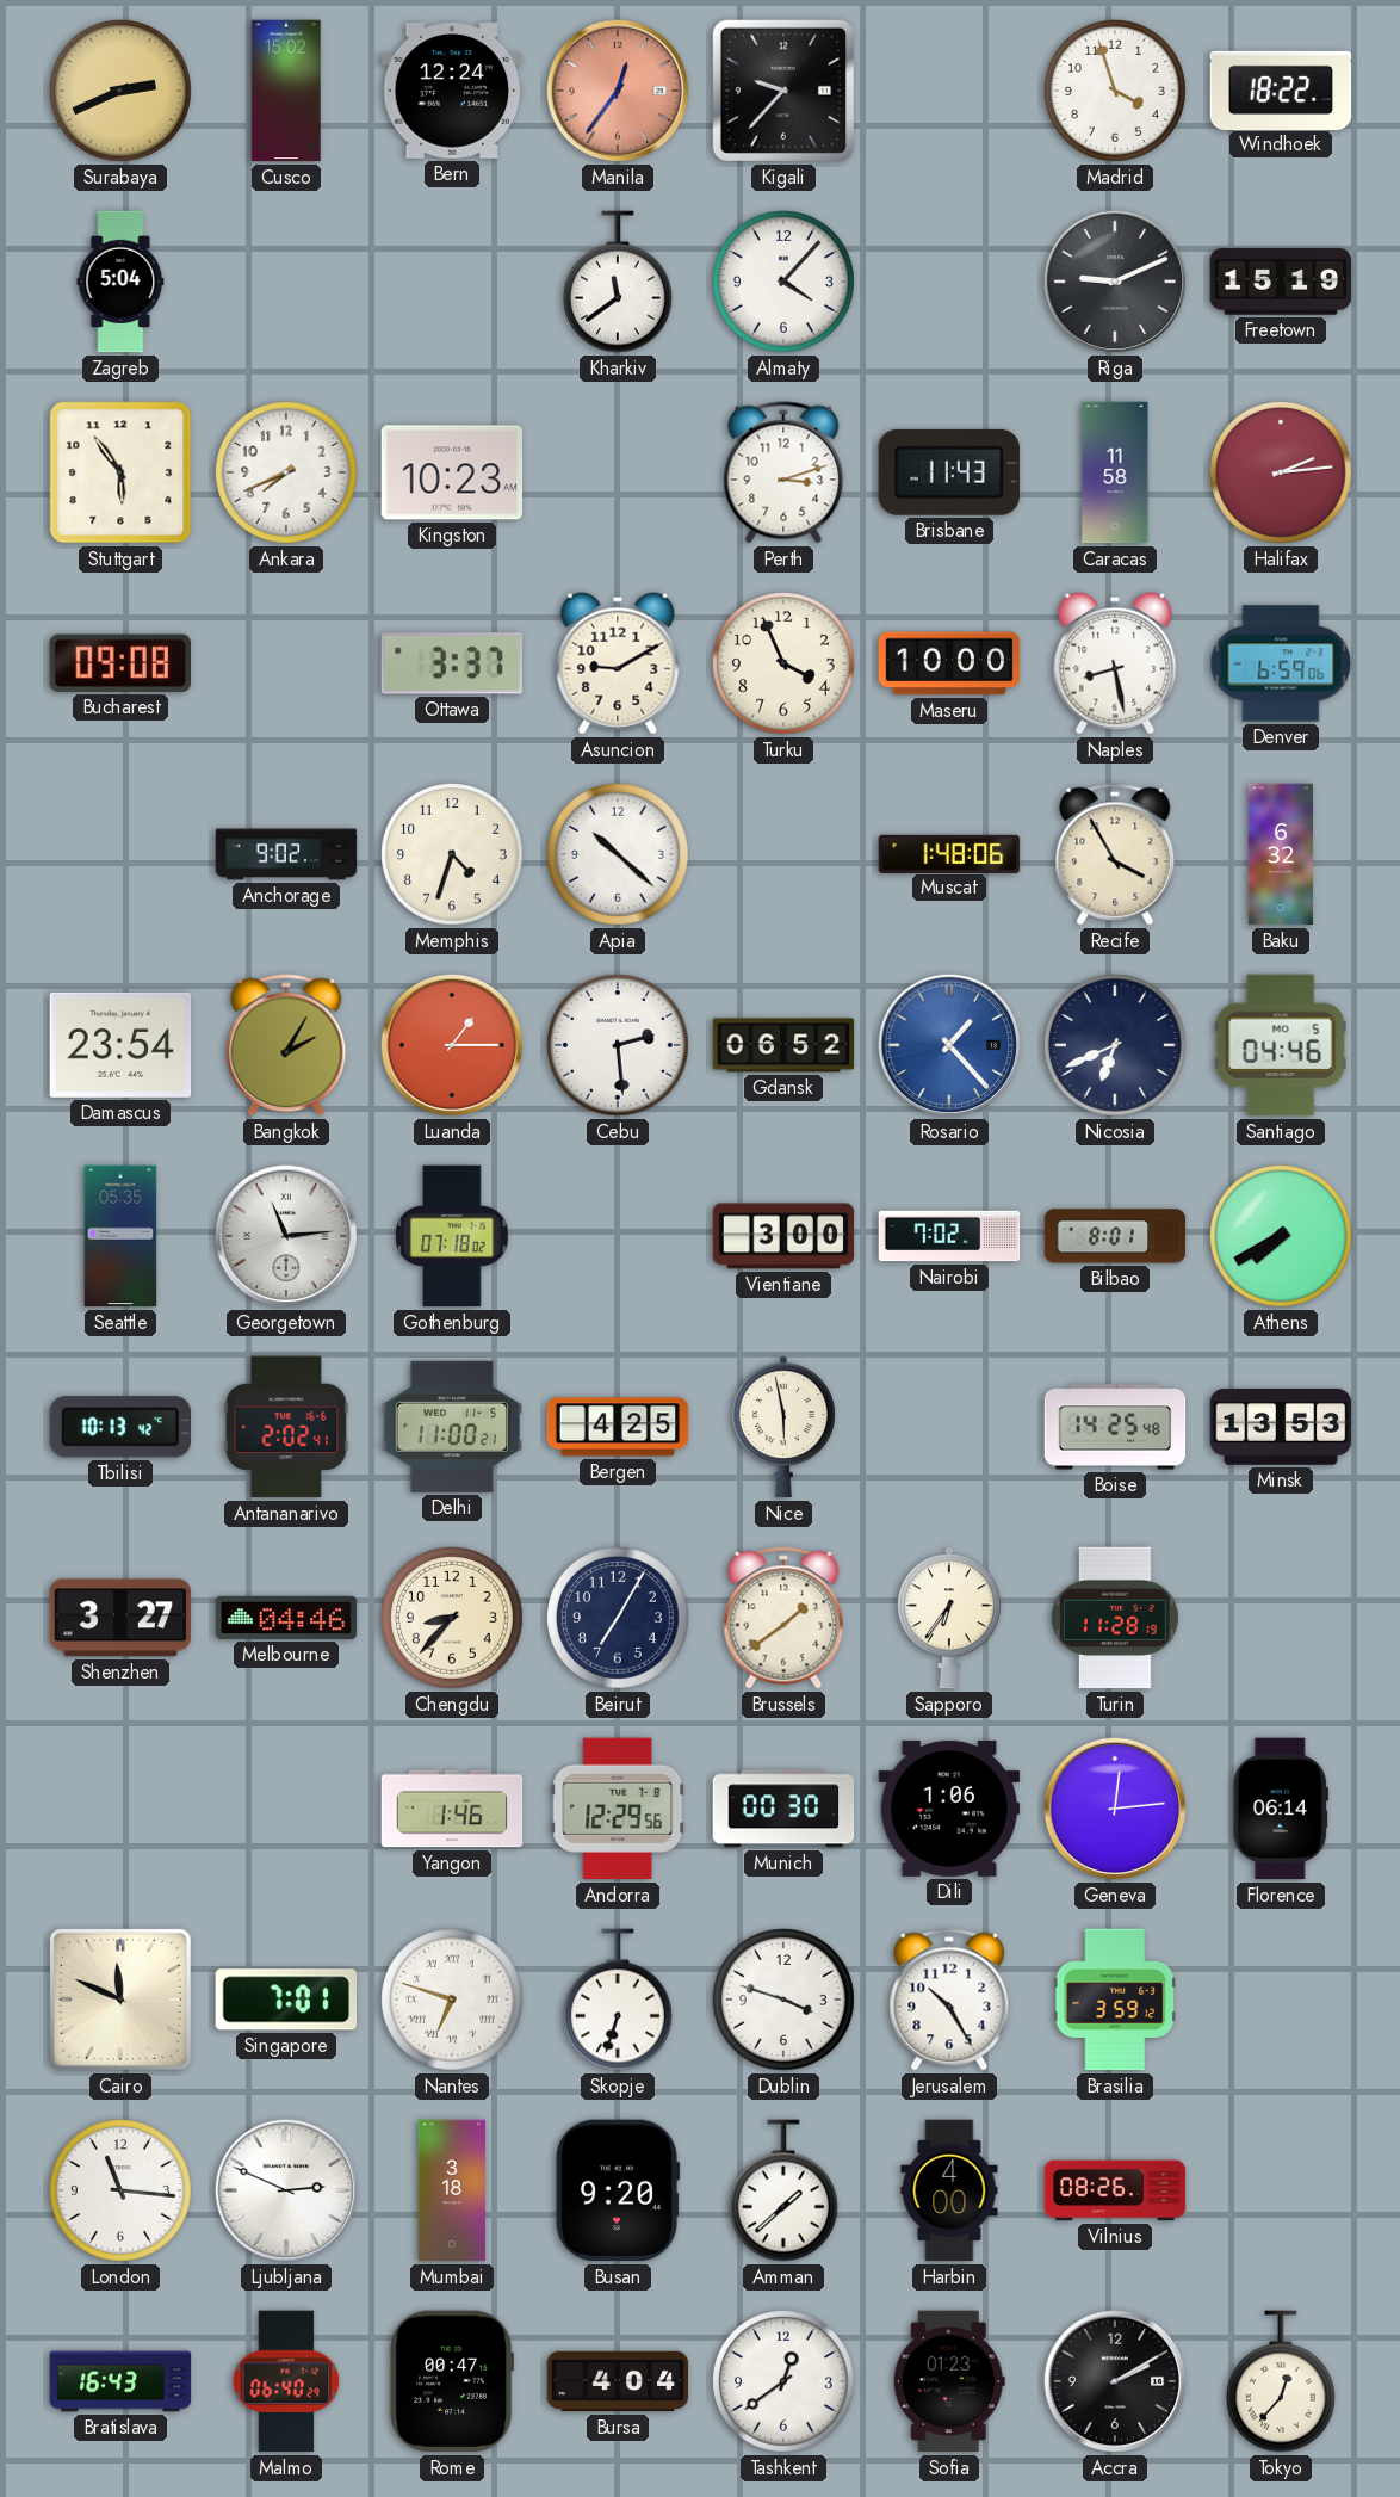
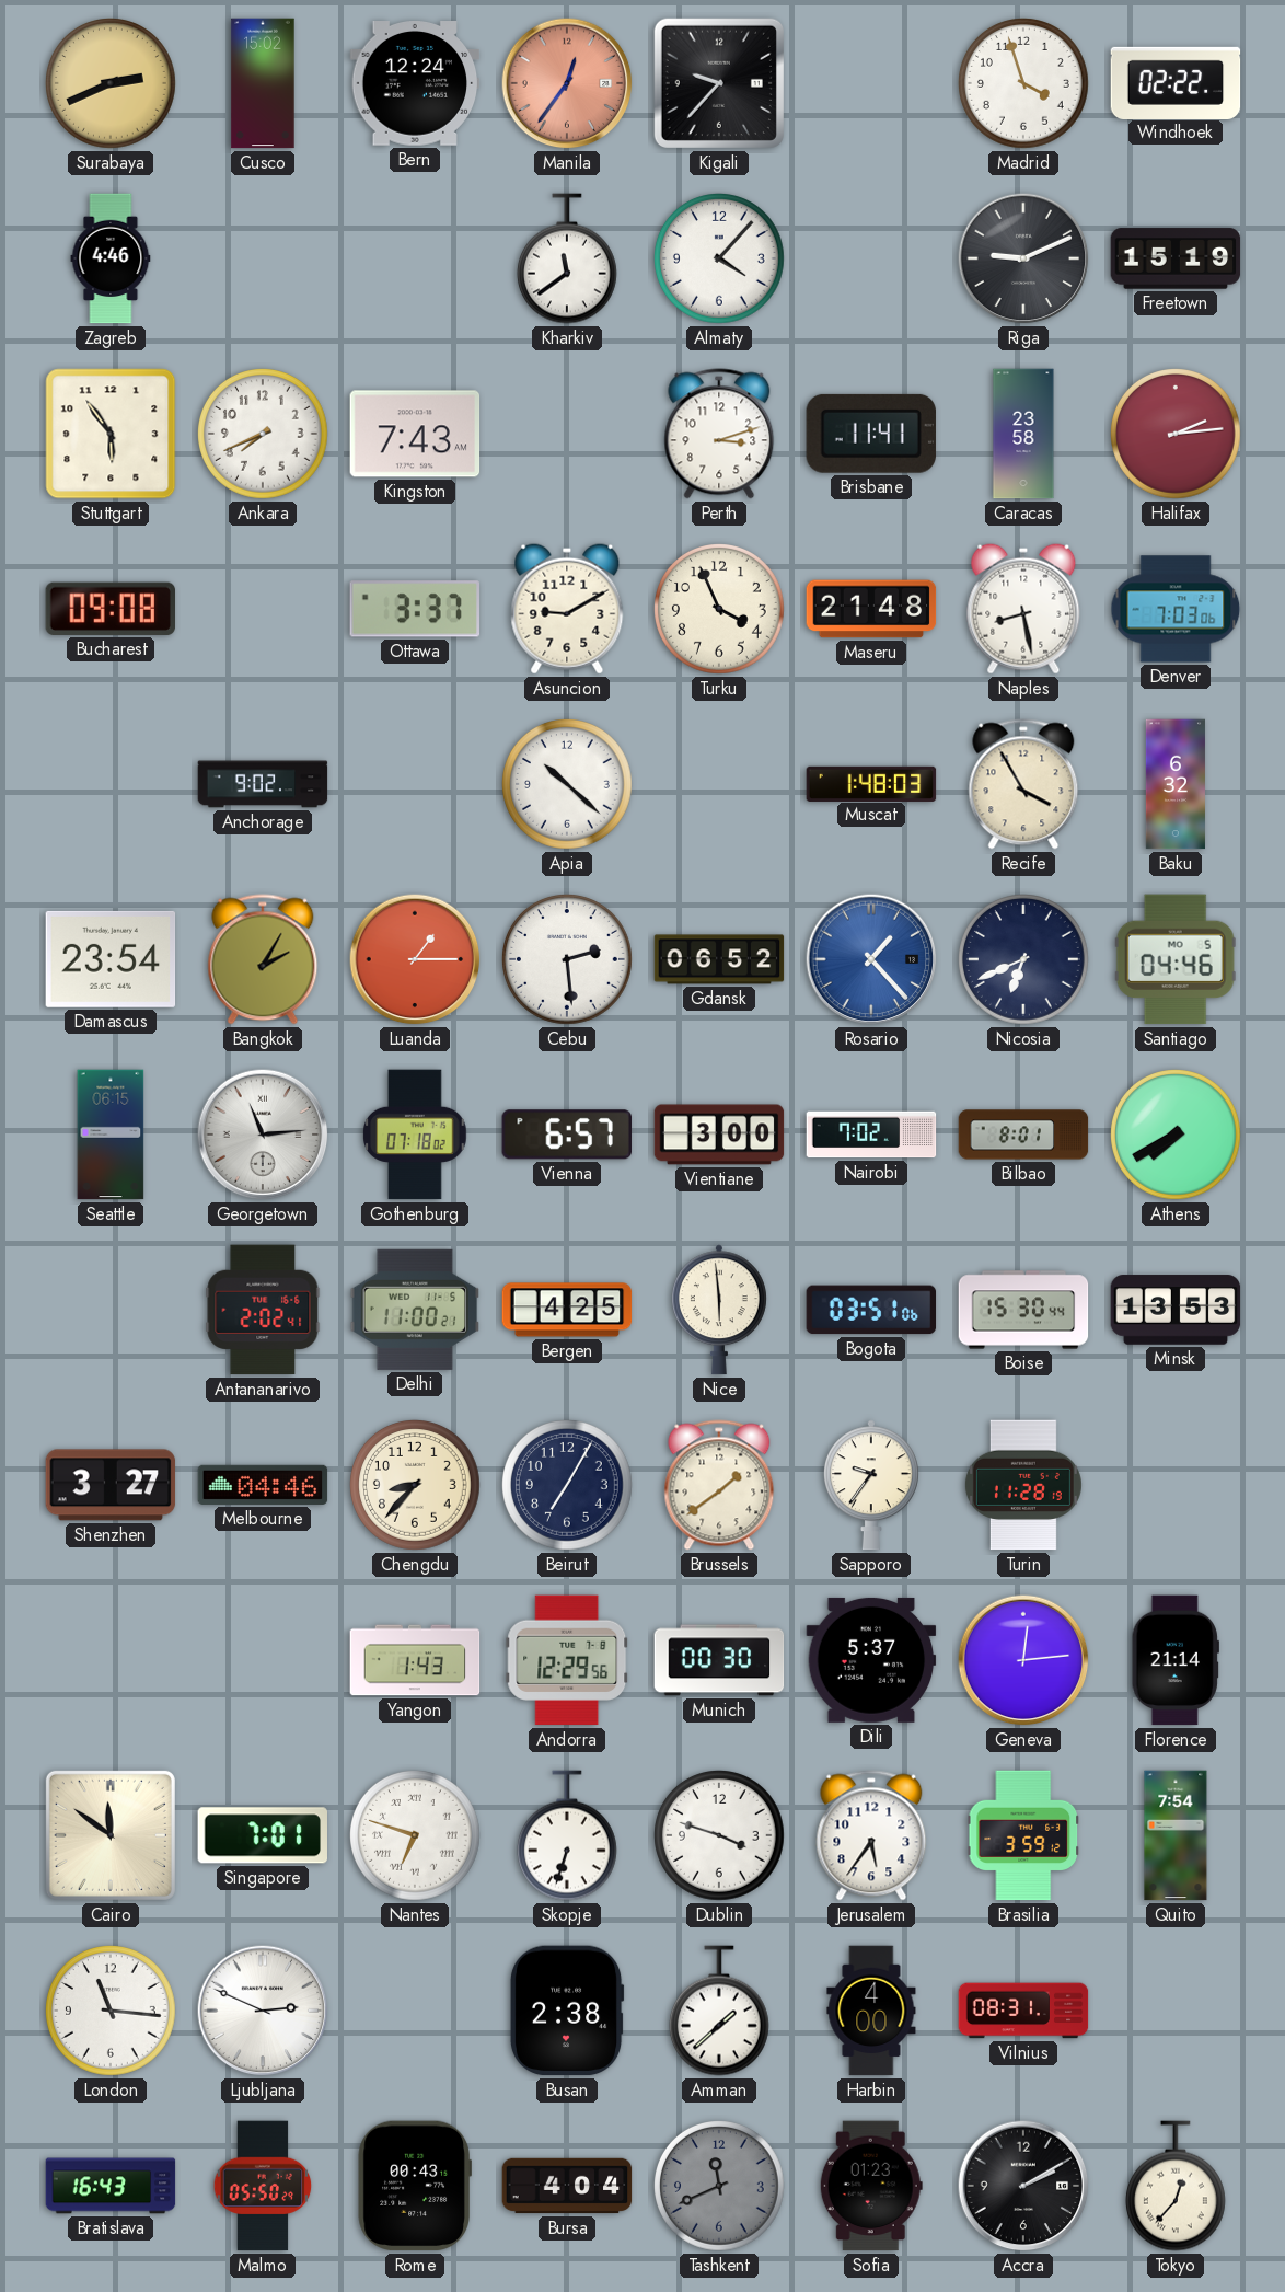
Windhoek: 18:22 -> 02:22 (1176, 82)
Zagreb: 5:04 -> 4:46 (111, 258)
Kingston: 10:23 -> 7:43 (415, 434)
Brisbane: 11:43 -> 11:41 (871, 434)
Caracas: 11:58 -> 23:58 (1023, 434)
Maseru: 10:00 -> 21:48 (871, 609)
Denver: 6:59 -> 7:03 (1176, 609)
Memphis: 4:33 -> none (453, 855)
Muscat: 1:48:06 -> 1:48:03 (871, 783)
Seattle: 05:35 -> 06:15 (111, 1135)
Vienna: none -> 6:57 (567, 1135)
Tbilisi: 10:13 -> none (119, 1427)
Nice: 5:58 -> 5:59 (719, 1310)
Bogota: none -> 03:51 (871, 1310)
Boise: 14:25 -> 15:30 (1023, 1310)
Sapporo: 6:36 -> 9:36 (871, 1485)
Yangon: 1:46 -> 1:43 (415, 1660)
Dili: 1:06 -> 5:37 (871, 1660)
Florence: 06:14 -> 21:14 (1176, 1660)
Cairo: 11:49 -> 11:51 (111, 1835)
Jerusalem: 10:25 -> 5:36 (871, 1835)
Quito: none -> 7:54 (1176, 1835)
Mumbai: 3:18 -> none (452, 2190)
Busan: 9:20 -> 2:38 (567, 2011)
Vilnius: 08:26 -> 08:31 (1023, 2011)
Malmo: 06:40 -> 05:50 (263, 2186)
Rome: 00:47 -> 00:43 (415, 2186)
Tashkent: 12:39 -> 11:41 (720, 2187)
Tashkent dial: white -> grey (720, 2187)
